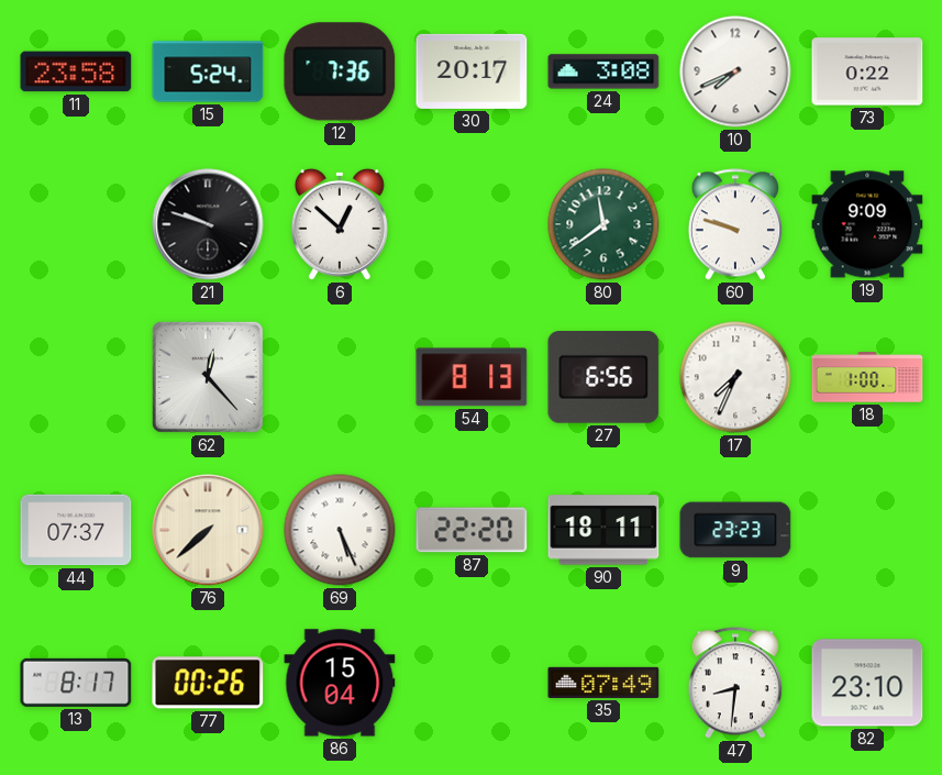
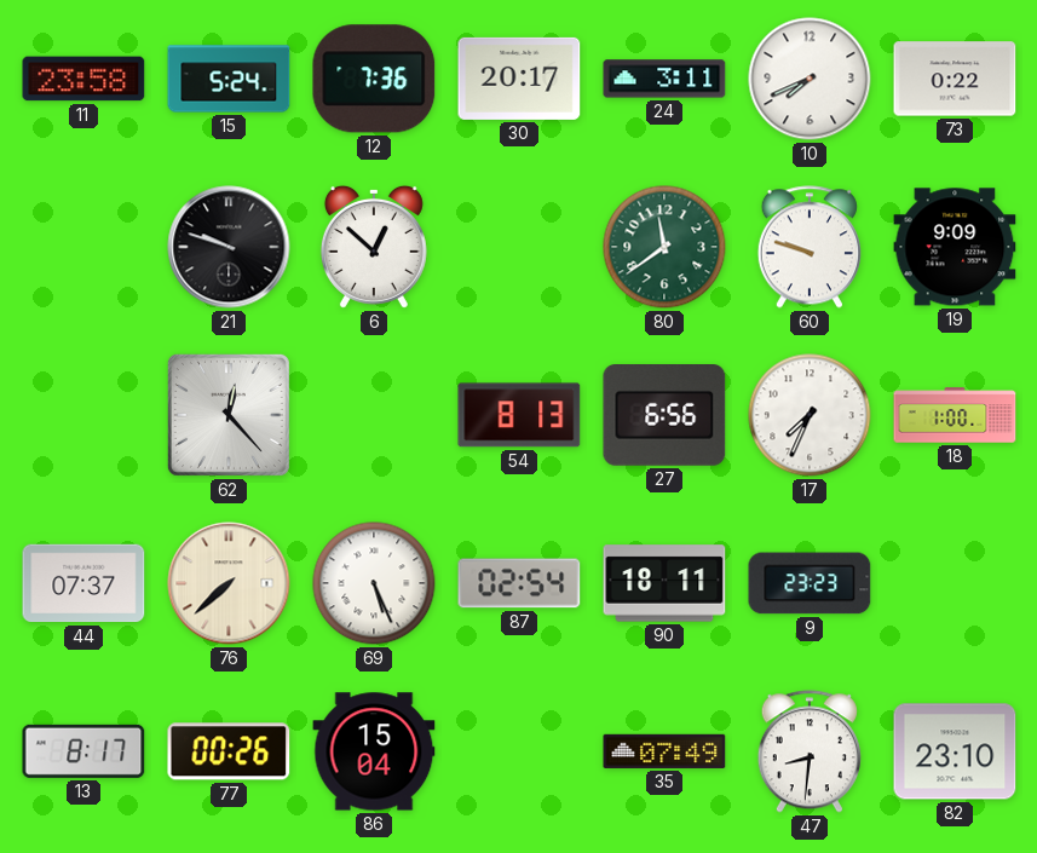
24: 3:08 -> 3:11 (664, 79)
87: 22:20 -> 02:54 (519, 583)
